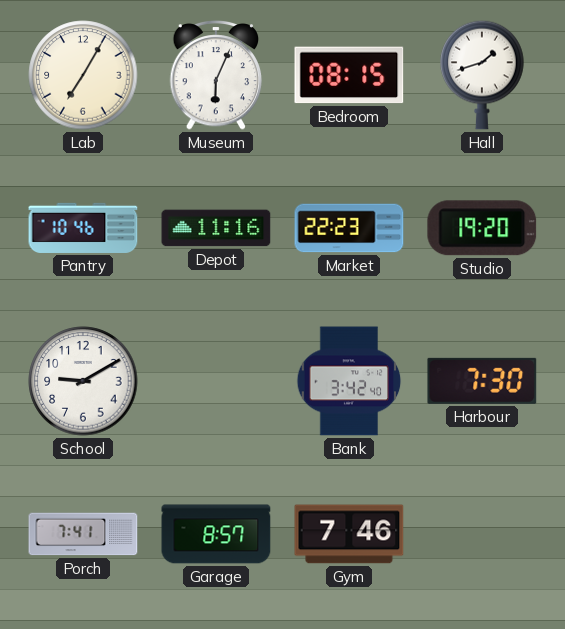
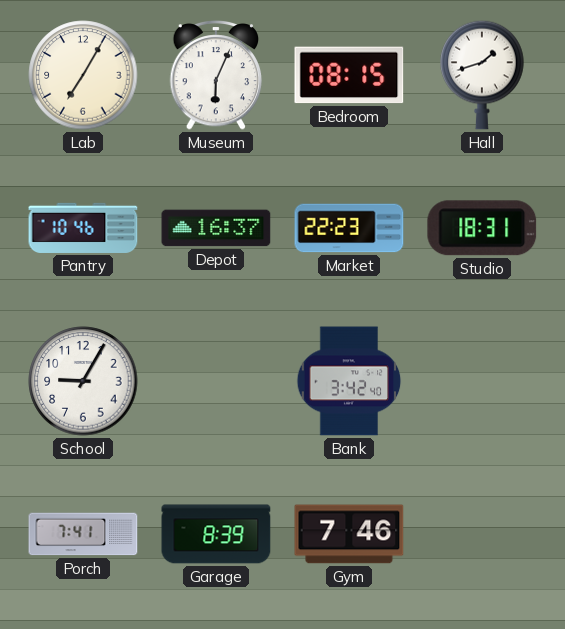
Depot: 11:16 -> 16:37 (216, 228)
Studio: 19:20 -> 18:31 (482, 228)
School: 9:10 -> 9:05 (83, 381)
Harbour: 7:30 -> none (482, 381)
Garage: 8:57 -> 8:39 (216, 534)
